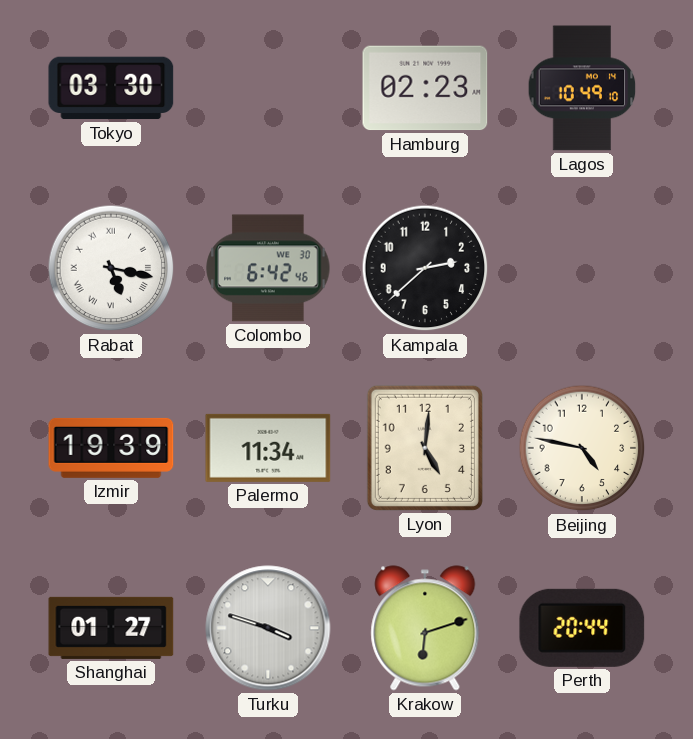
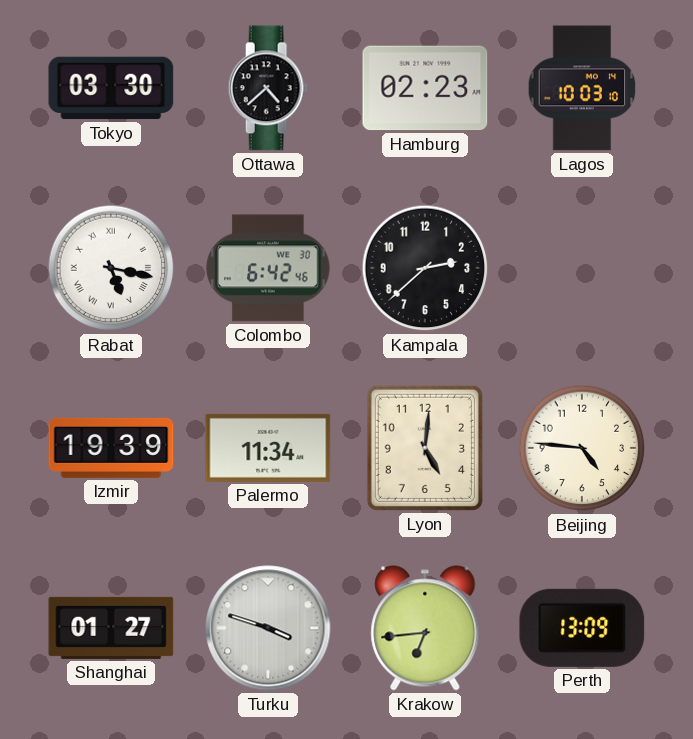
Ottawa: none -> 4:38 (268, 88)
Lagos: 10:49 -> 10:03 (582, 88)
Beijing: 4:47 -> 4:46 (582, 448)
Krakow: 6:12 -> 6:44 (425, 628)
Perth: 20:44 -> 13:09 (582, 628)
